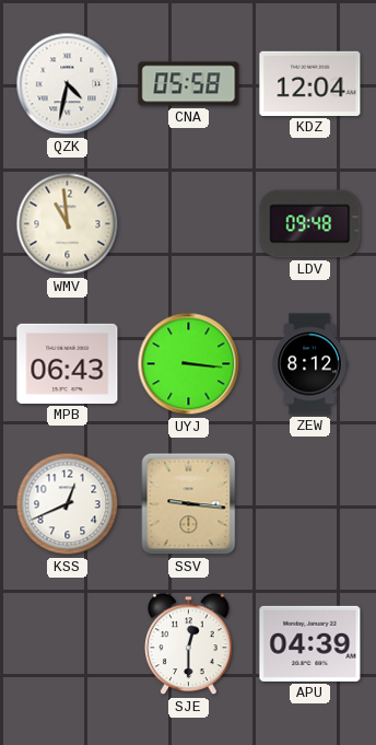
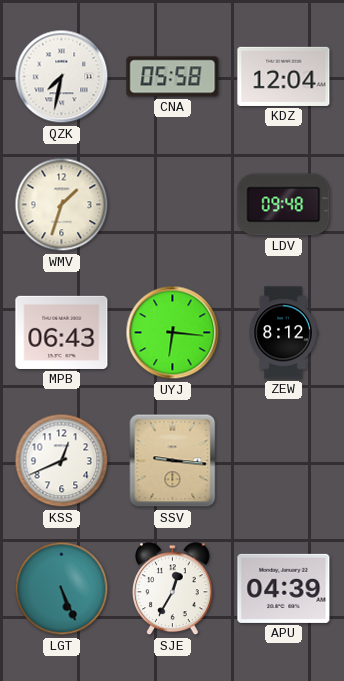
QZK: 4:32 -> 7:32 (62, 77)
WMV: 10:59 -> 1:33 (62, 205)
UYJ: 3:16 -> 6:16 (173, 333)
LGT: none -> 5:26 (62, 589)
SJE: 12:30 -> 12:35 (173, 589)
